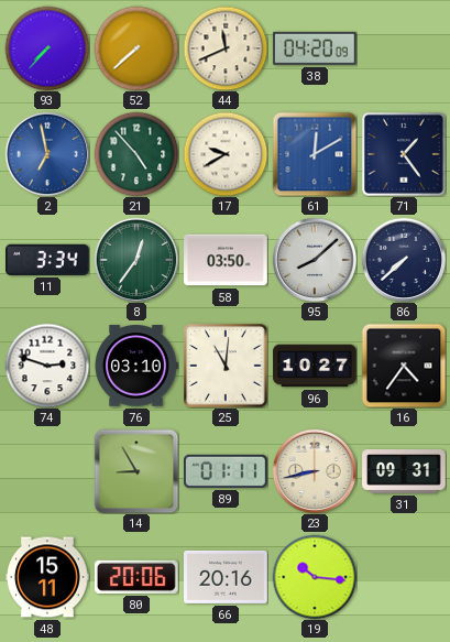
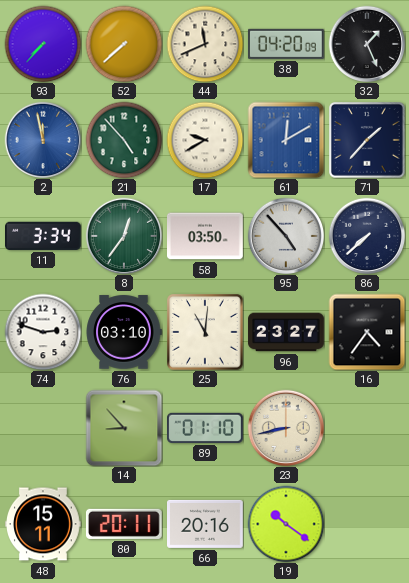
32: none -> 1:26 (367, 44)
2: 6:58 -> 11:58 (43, 140)
71: 1:24 -> 1:37 (368, 141)
95: 8:08 -> 4:53 (286, 236)
96: 10:27 -> 23:27 (286, 332)
14: 8:55 -> 8:53 (124, 428)
89: 01:11 -> 01:10 (206, 428)
31: 09:31 -> none (404, 471)
80: 20:06 -> 20:11 (124, 524)
19: 10:16 -> 10:21 (286, 524)
